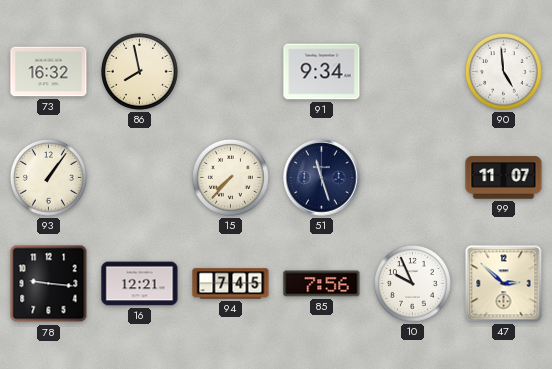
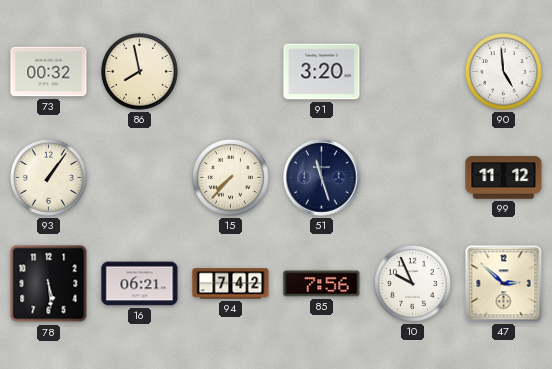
73: 16:32 -> 00:32 (49, 72)
91: 9:34 -> 3:20 (322, 72)
99: 11:07 -> 11:12 (504, 178)
78: 9:16 -> 5:29 (49, 284)
16: 12:21 -> 06:21 (140, 284)
94: 7:45 -> 7:42 (231, 284)
